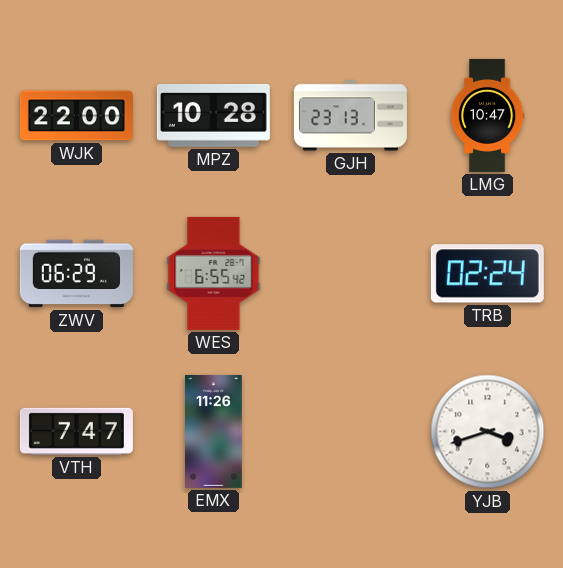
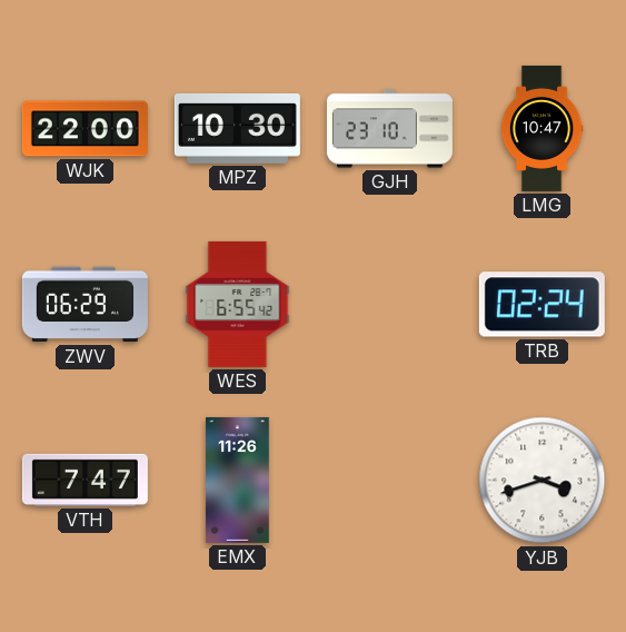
MPZ: 10:28 -> 10:30 (237, 128)
GJH: 23:13 -> 23:10 (389, 129)
